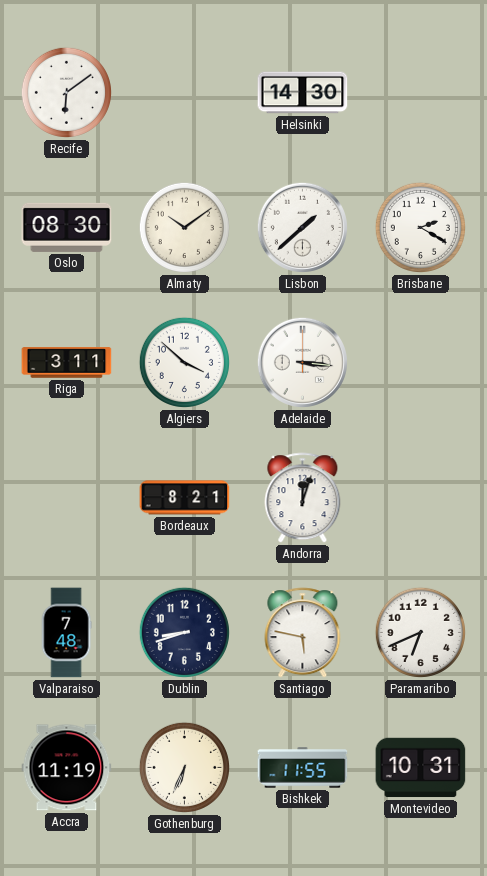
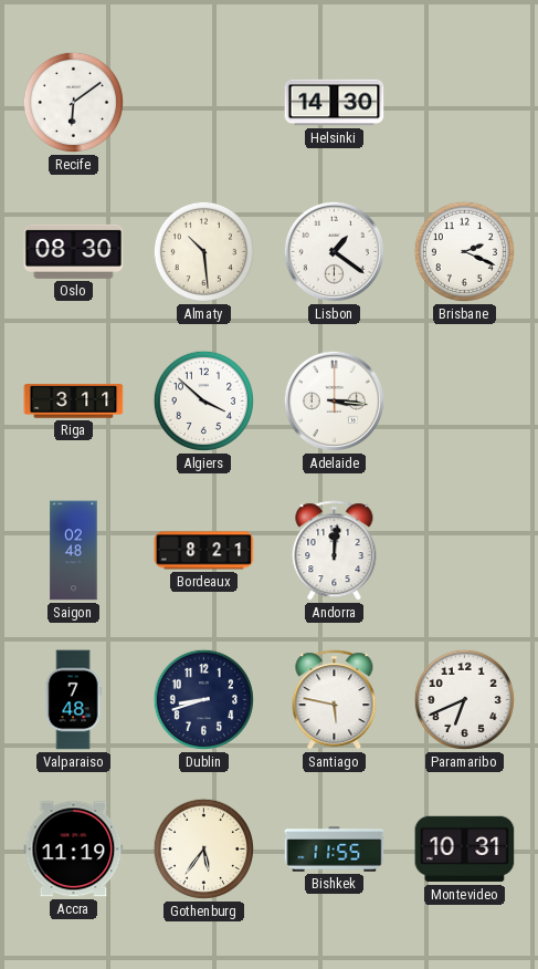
Almaty: 10:09 -> 10:29 (203, 251)
Lisbon: 1:38 -> 1:21 (334, 251)
Brisbane: 2:20 -> 2:19 (464, 251)
Saigon: none -> 02:48 (74, 551)
Andorra: 12:03 -> 12:01 (335, 551)
Gothenburg: 6:34 -> 5:36 (203, 848)
